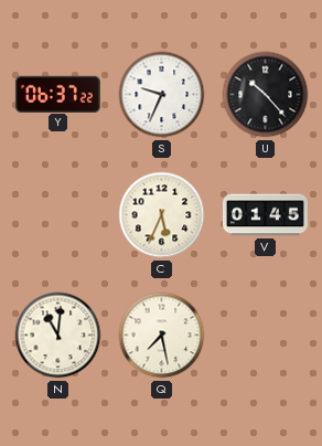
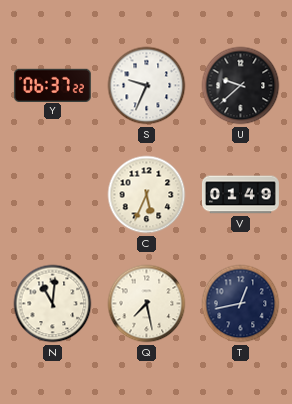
U: 10:23 -> 9:38 (241, 86)
V: 01:45 -> 01:49 (240, 195)
T: none -> 12:43 (241, 304)
